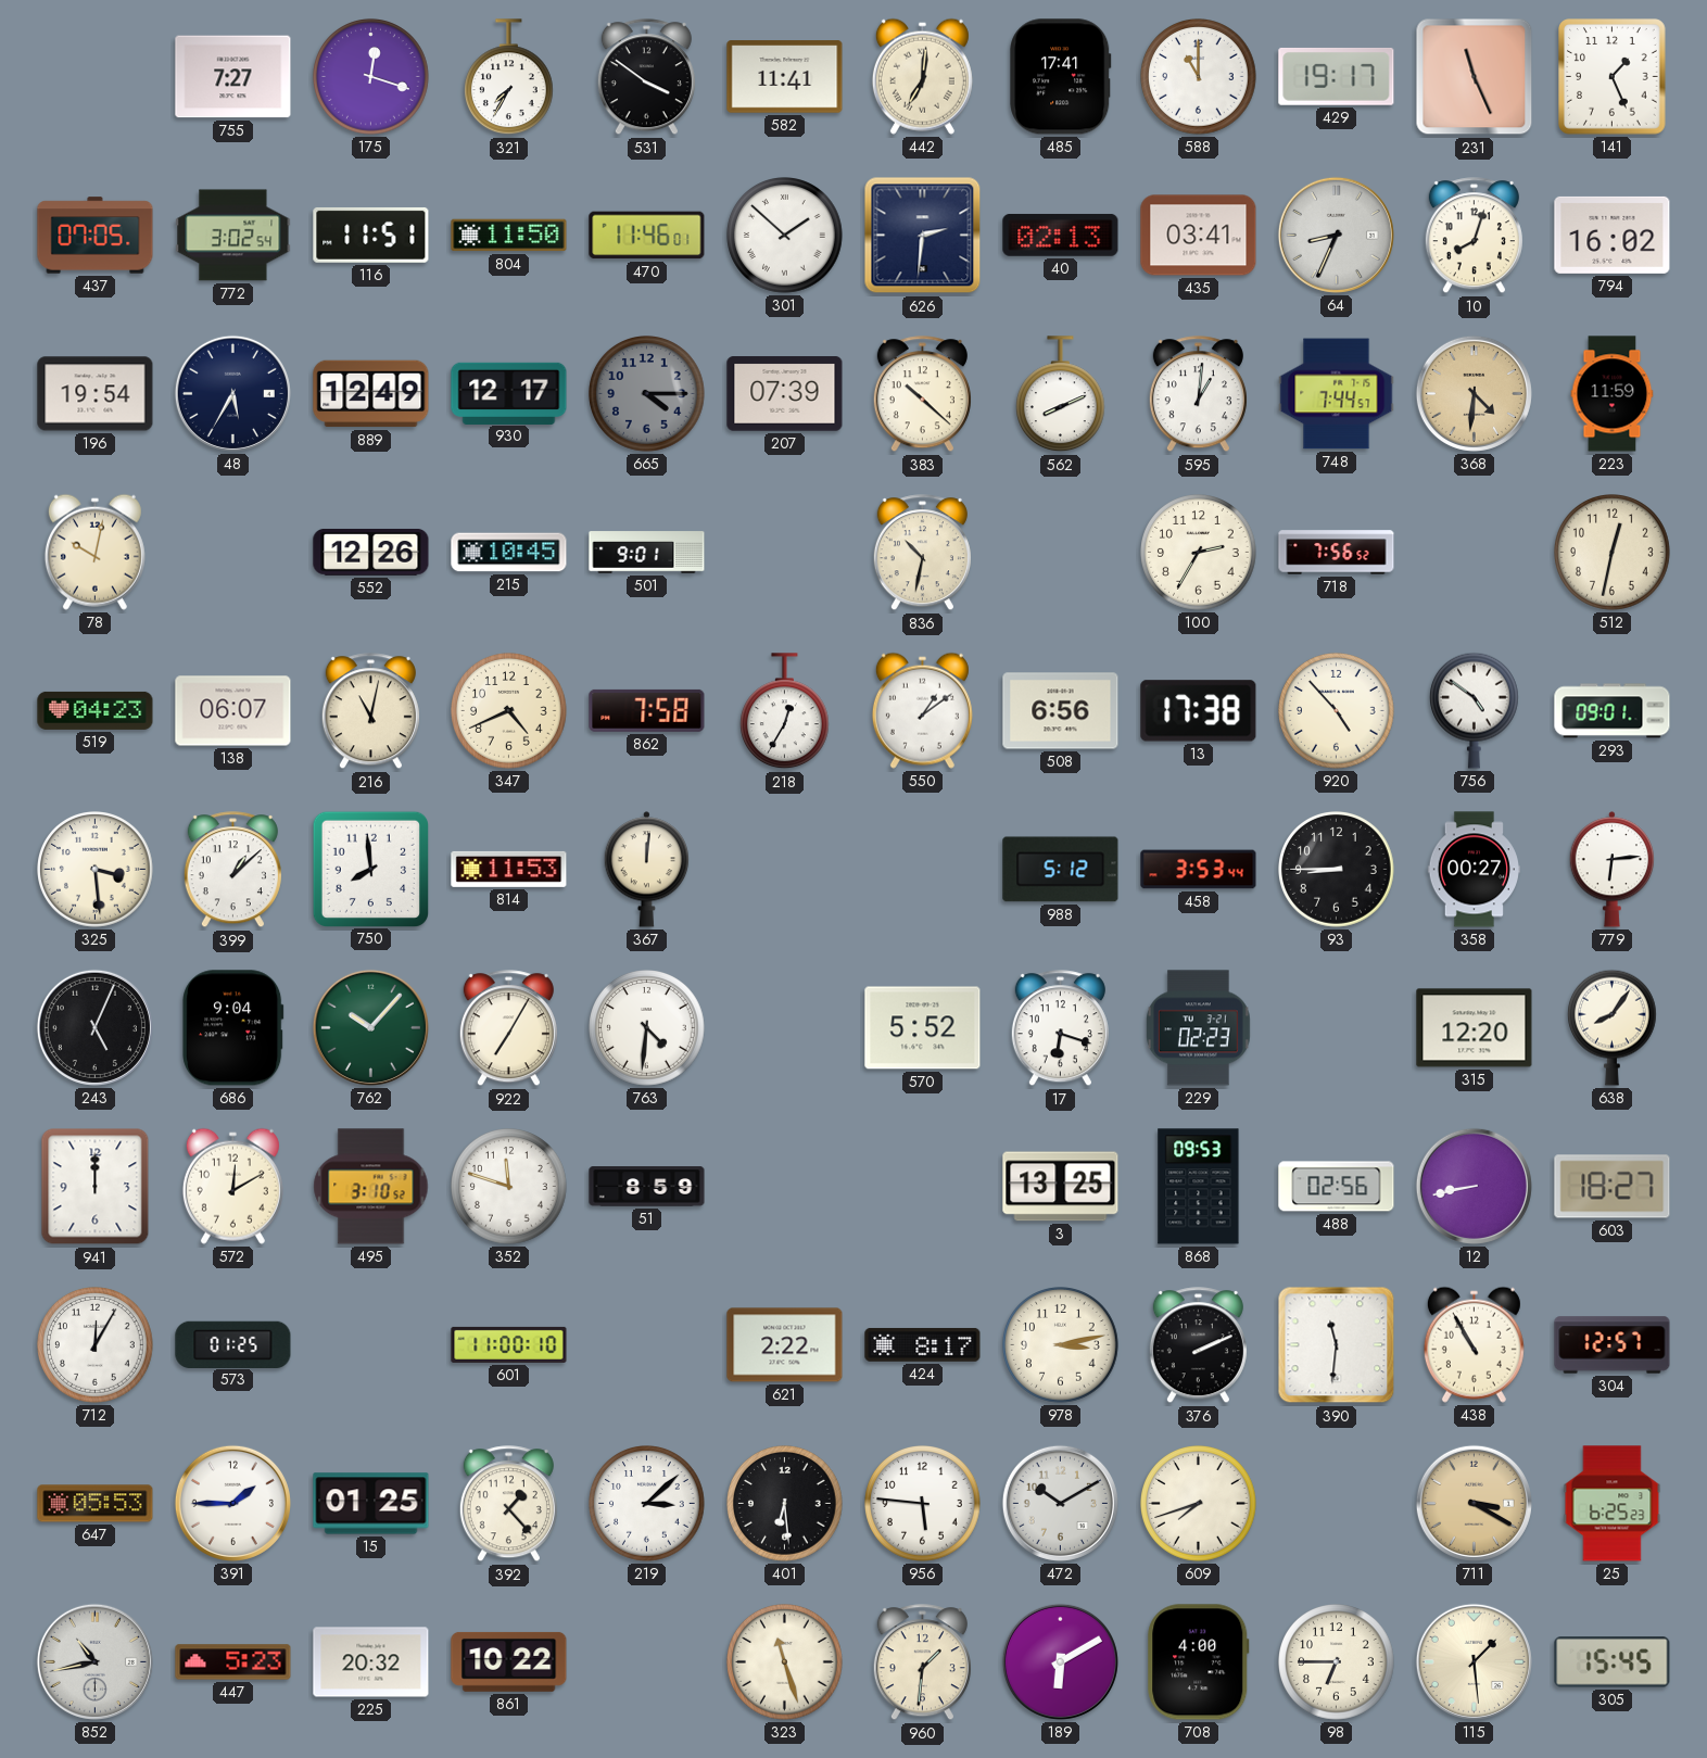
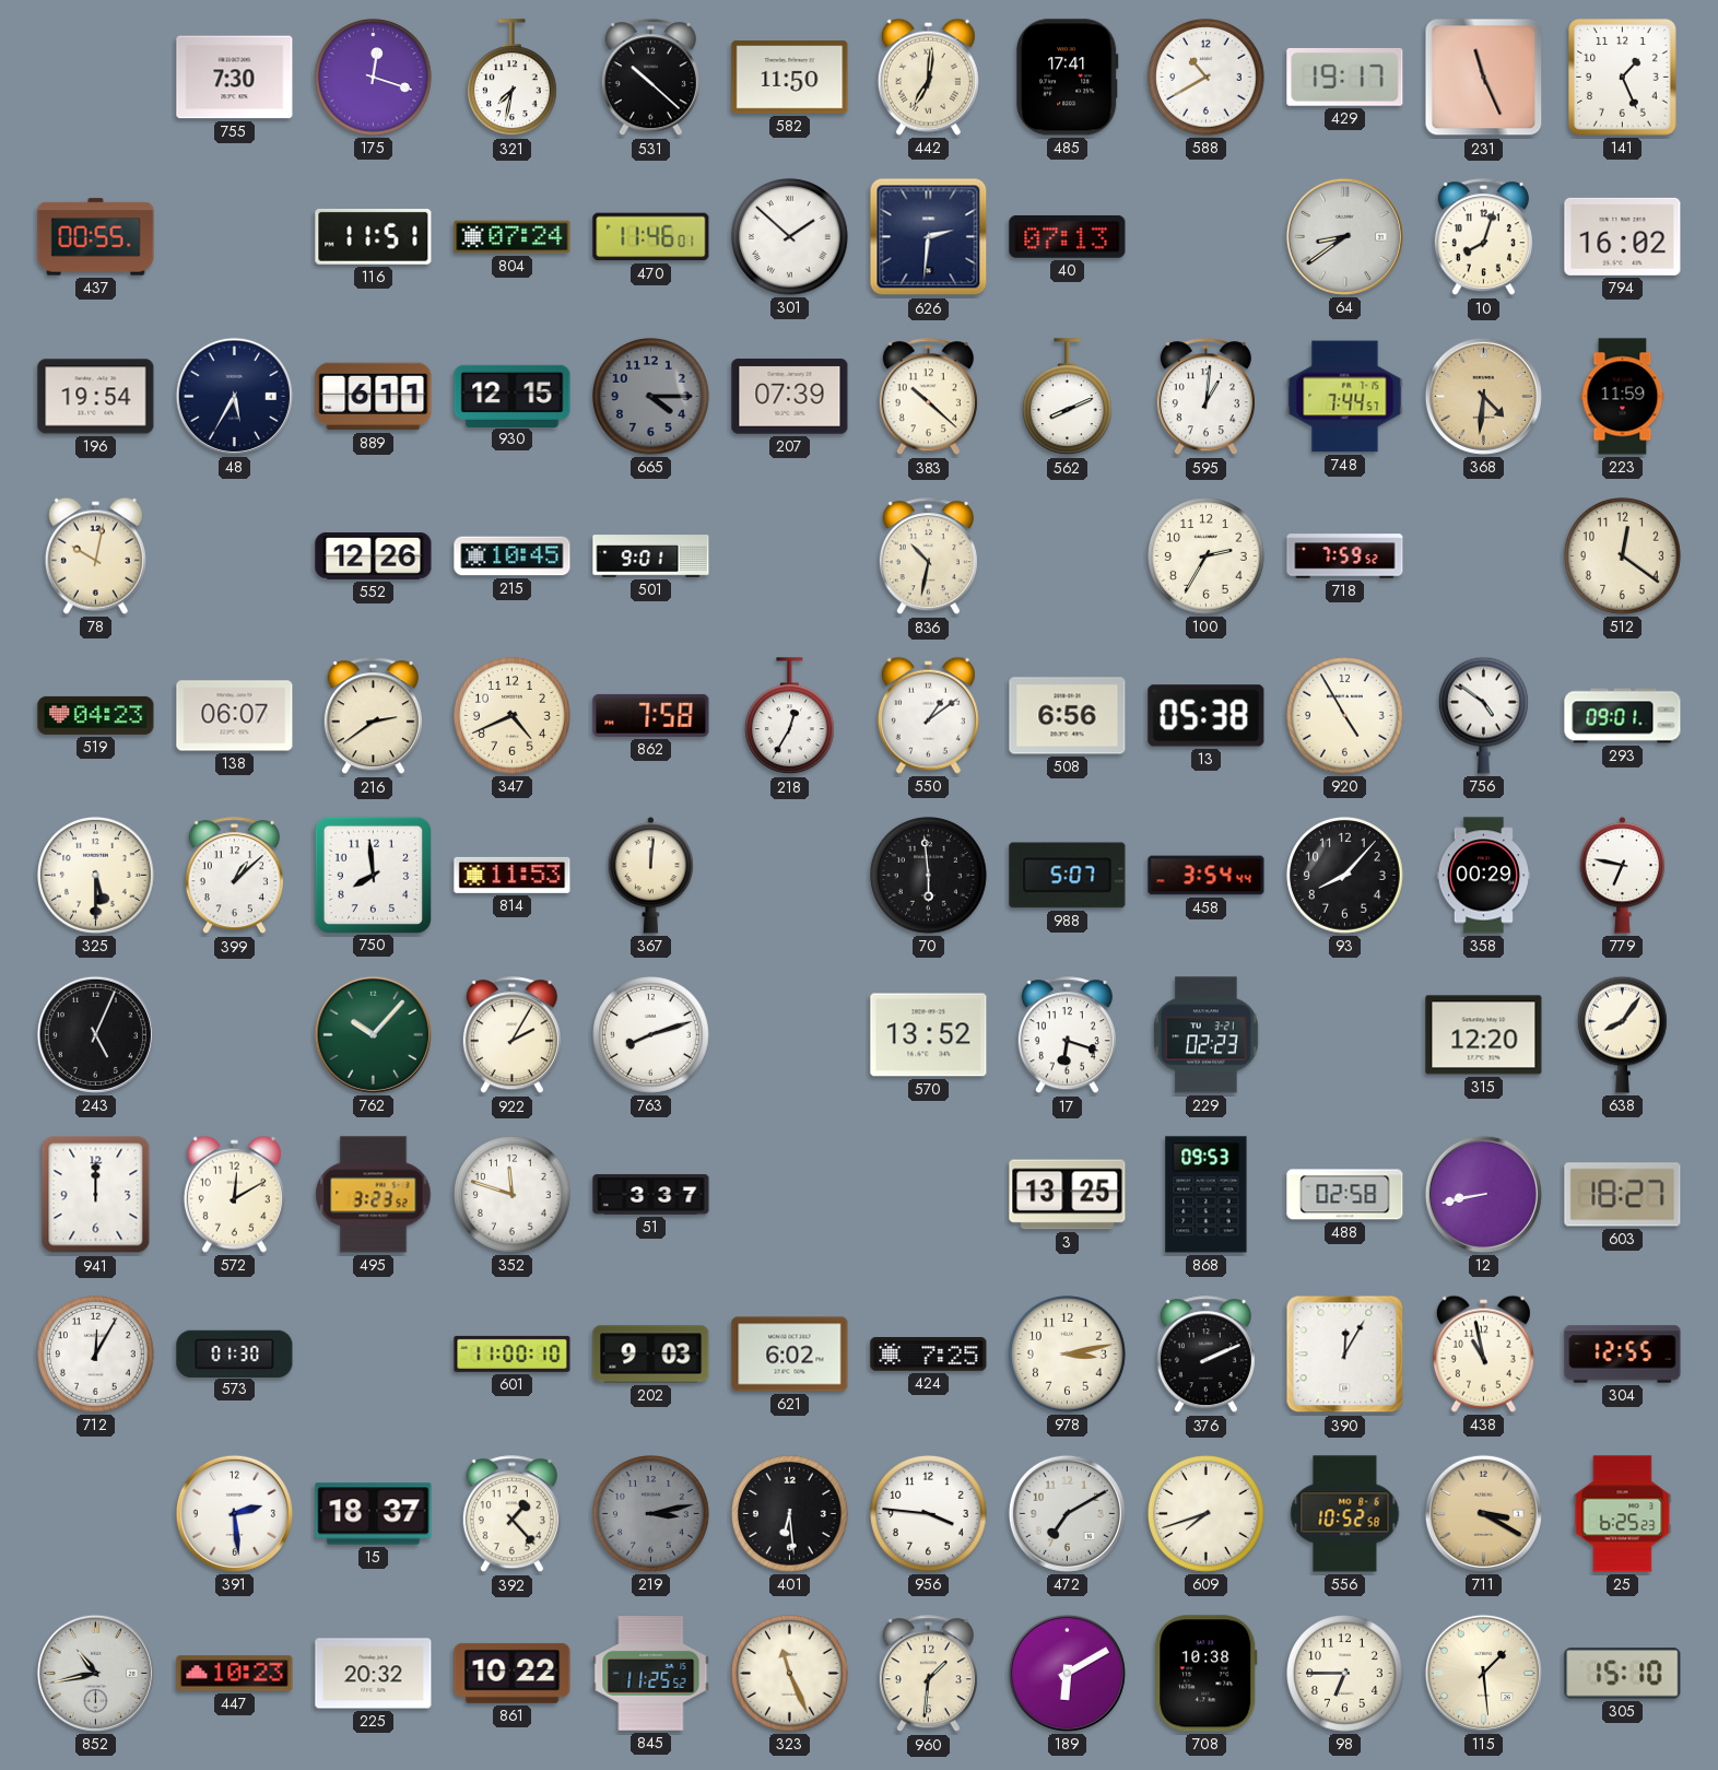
755: 7:27 -> 7:30 (235, 78)
321: 7:35 -> 7:32 (513, 78)
531: 3:51 -> 10:22 (650, 78)
582: 11:41 -> 11:50 (790, 78)
588: 11:00 -> 10:40 (1207, 78)
437: 07:05 -> 00:55 (96, 237)
772: 3:02 -> none (233, 236)
804: 11:50 -> 07:24 (513, 237)
40: 02:13 -> 07:13 (1068, 236)
435: 03:41 -> none (1199, 236)
64: 8:34 -> 8:39 (1344, 236)
889: 12:49 -> 6:11 (374, 397)
930: 12:17 -> 12:15 (513, 396)
718: 7:56 -> 7:59 (1345, 556)
512: 12:32 -> 12:21 (1623, 556)
216: 11:02 -> 2:39 (373, 716)
13: 17:38 -> 05:38 (1207, 716)
920: 4:53 -> 4:55 (1345, 716)
325: 3:29 -> 5:30 (96, 876)
70: none -> 5:59 (929, 876)
988: 5:12 -> 5:07 (1068, 876)
458: 3:53 -> 3:54 (1207, 876)
93: 8:45 -> 8:07 (1345, 876)
358: 00:27 -> 00:29 (1483, 876)
779: 6:14 -> 6:47 (1623, 876)
686: 9:04 -> none (233, 1028)
922: 7:05 -> 2:05 (511, 1035)
763: 4:31 -> 8:12 (651, 1035)
570: 5:52 -> 13:52 (929, 1035)
495: 3:10 -> 3:23 (374, 1195)
51: 8:59 -> 3:37 (651, 1195)
488: 02:56 -> 02:58 (1345, 1195)
573: 01:25 -> 01:30 (235, 1353)
202: none -> 9:03 (651, 1355)
621: 2:22 -> 6:02 (790, 1355)
424: 8:17 -> 7:25 (929, 1355)
390: 11:31 -> 12:05 (1345, 1355)
438: 10:55 -> 10:58 (1483, 1353)
304: 12:57 -> 12:55 (1623, 1355)
647: 05:53 -> none (96, 1504)
391: 1:45 -> 2:29 (234, 1513)
15: 01:25 -> 18:37 (374, 1514)
219: 3:08 -> 3:13 (651, 1514)
219 dial: white -> grey (651, 1514)
956: 5:46 -> 3:46 (929, 1514)
472: 10:10 -> 7:10 (1067, 1513)
556: none -> 10:52 (1345, 1514)
447: 5:23 -> 10:23 (235, 1674)
845: none -> 11:25 (651, 1674)
323: 11:27 -> 11:26 (790, 1674)
708: 4:00 -> 10:38 (1207, 1674)
305: 15:45 -> 15:10 (1623, 1674)
